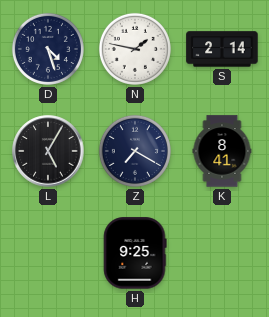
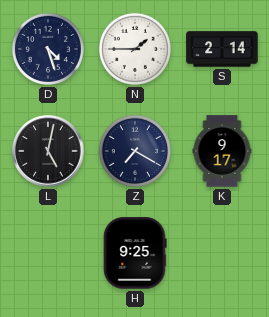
N: 1:47 -> 1:45 (135, 49)
L: 5:05 -> 5:02 (48, 151)
K: 8:41 -> 9:17 (222, 151)
